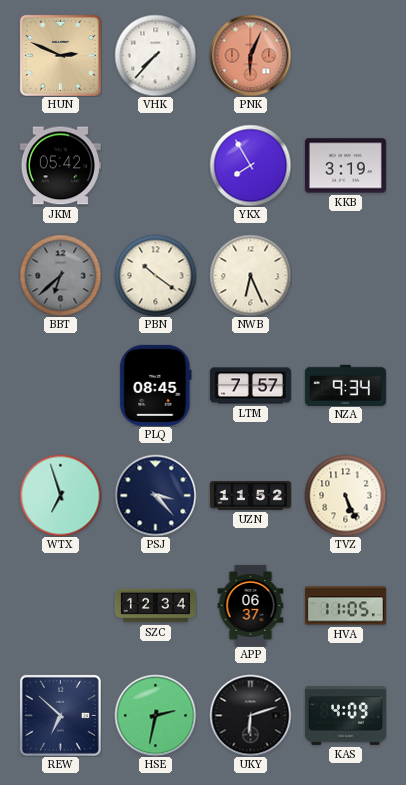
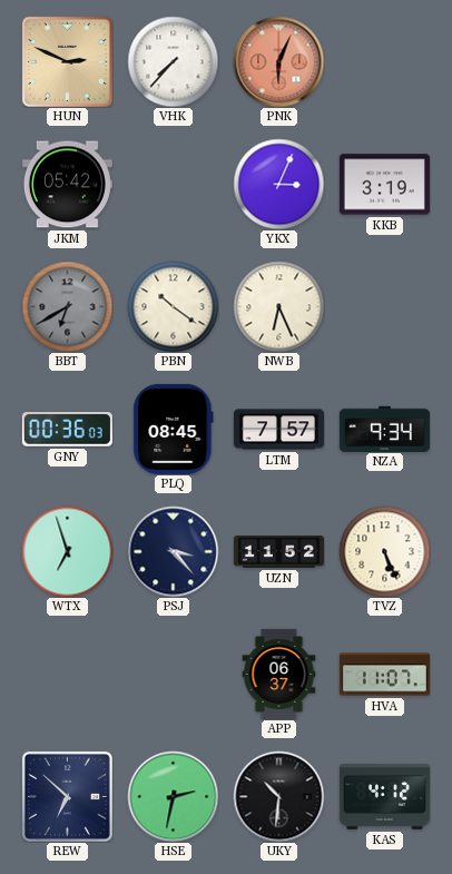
YKX: 7:55 -> 3:04 (278, 184)
BBT: 6:38 -> 6:40 (67, 306)
GNY: none -> 00:36 (67, 430)
SZC: 12:34 -> none (155, 606)
HVA: 11:05 -> 11:07 (384, 675)
UKY: 6:12 -> 10:31 (278, 796)
KAS: 4:09 -> 4:12 (384, 796)
